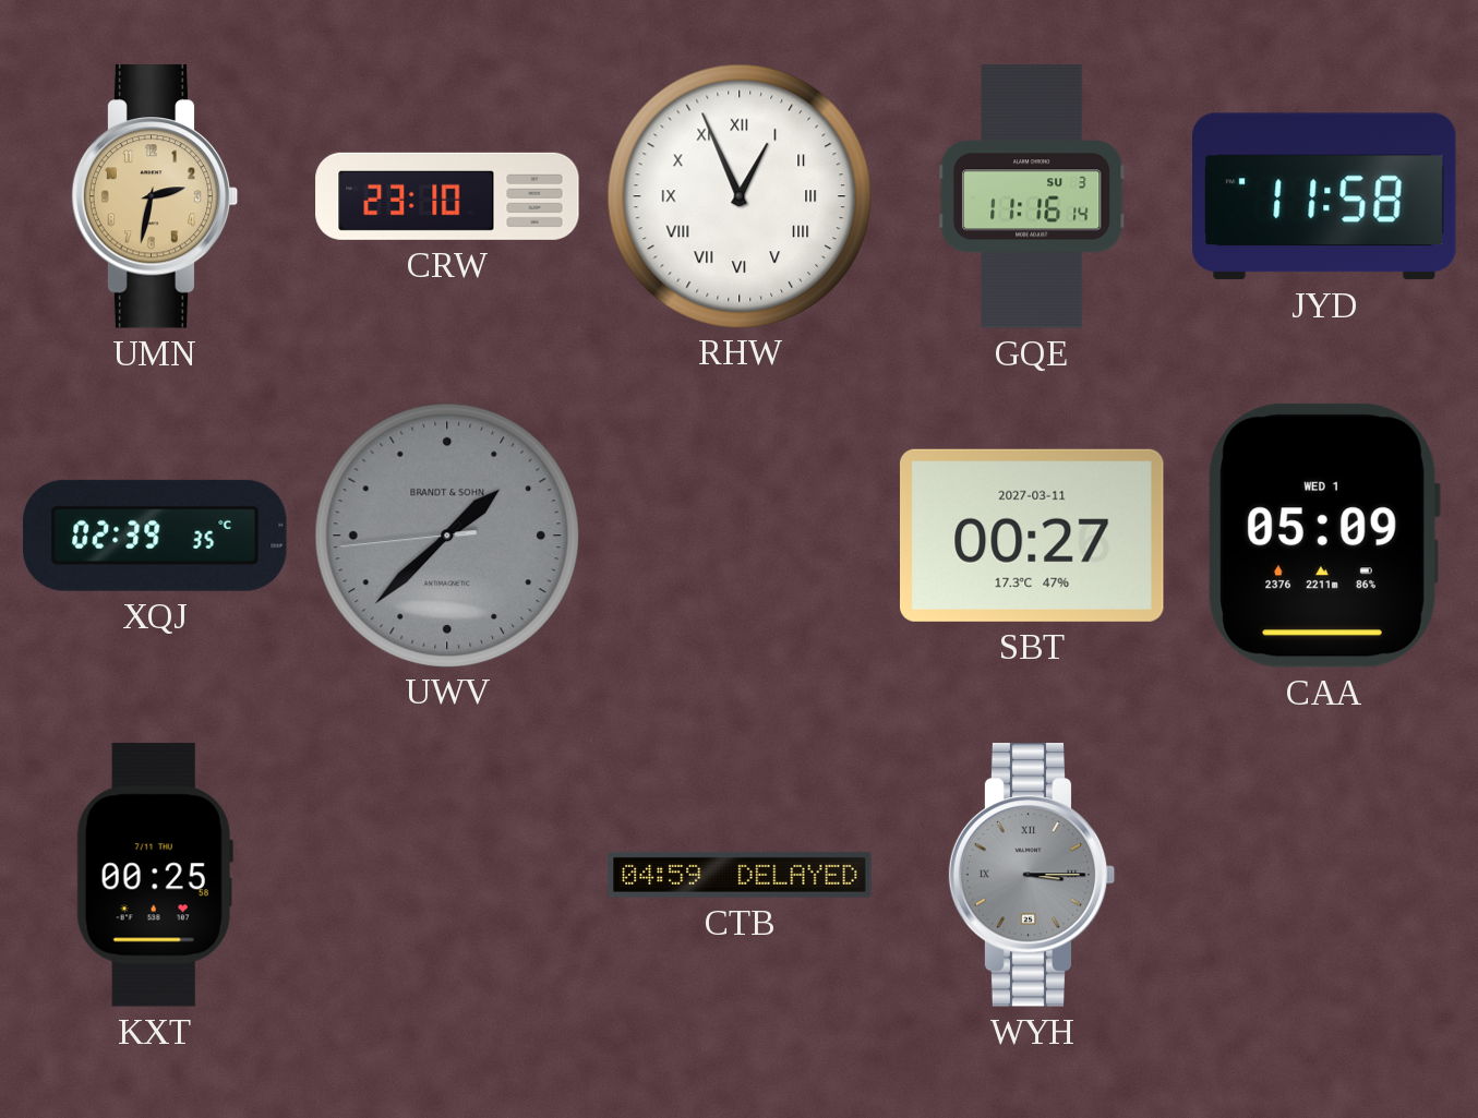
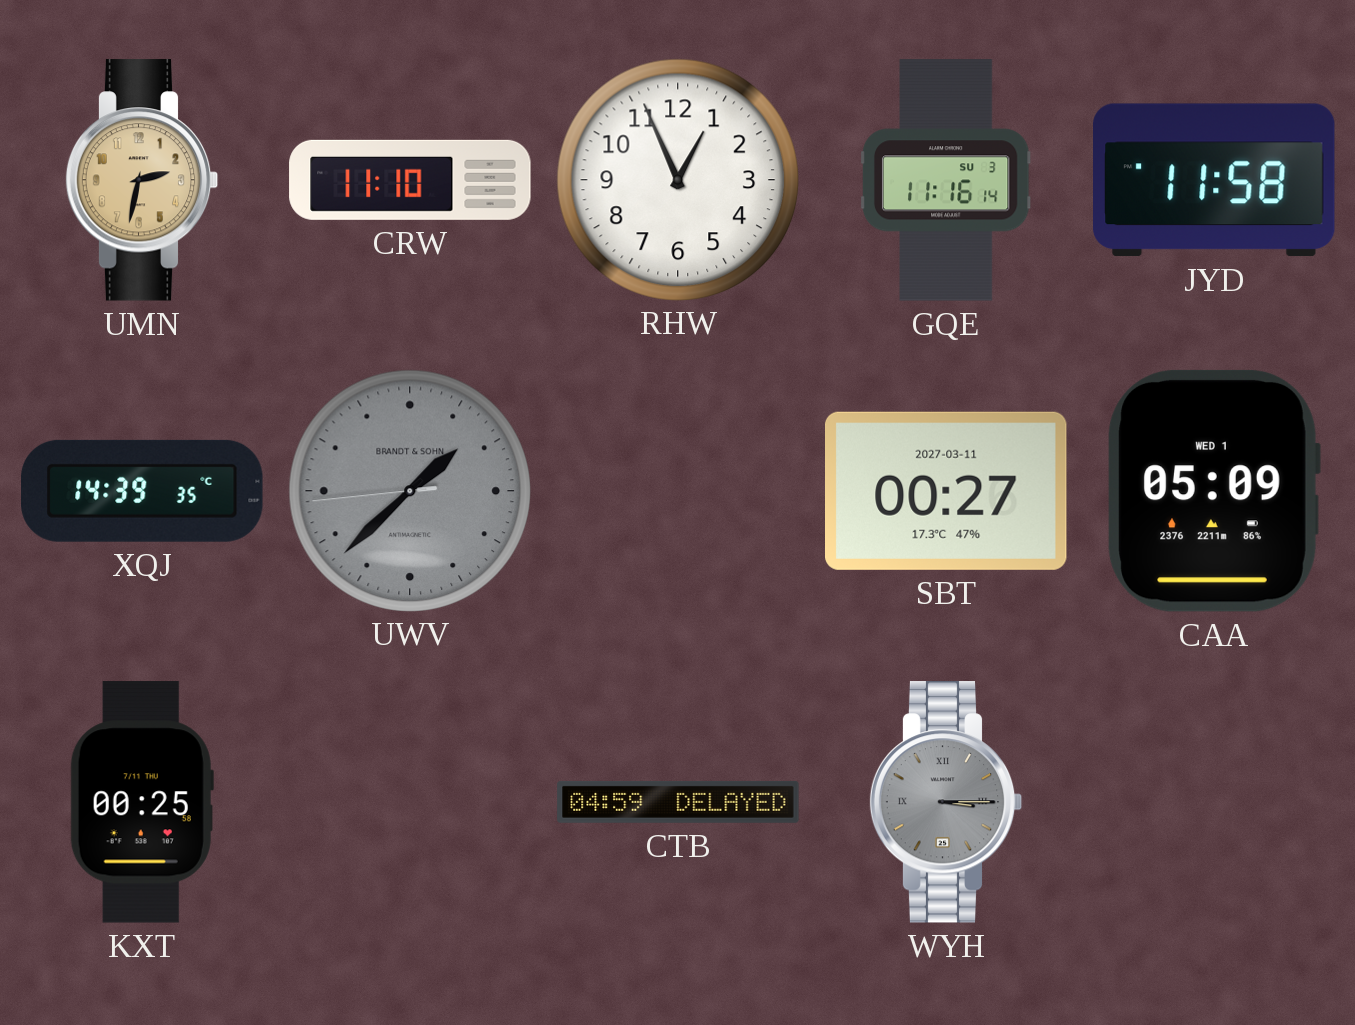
CRW: 23:10 -> 11:10 (410, 180)
RHW numerals: Roman -> Arabic (677, 179)
XQJ: 02:39 -> 14:39 (142, 491)
